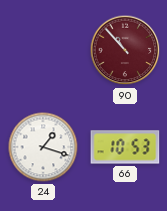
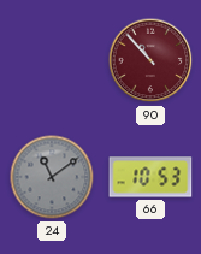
24: 1:18 -> 11:09 (52, 177)
24 dial: white -> grey (52, 177)
